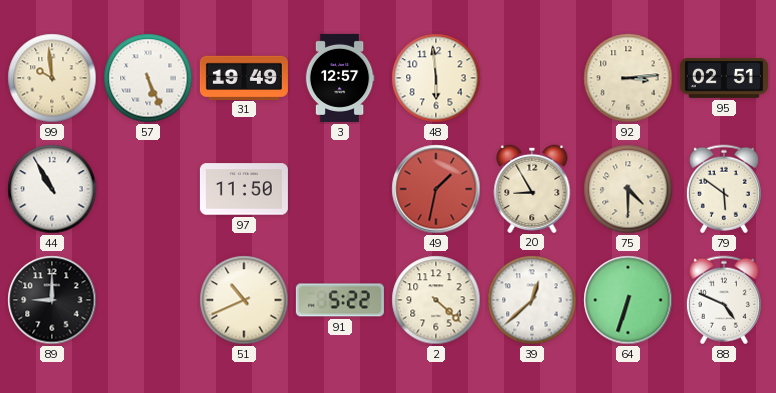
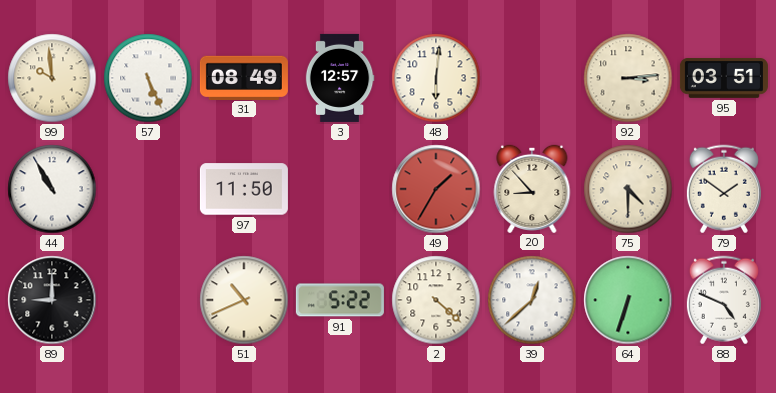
31: 19:49 -> 08:49 (244, 77)
48: 5:59 -> 6:01 (436, 78)
95: 02:51 -> 03:51 (724, 79)
49: 1:32 -> 1:35 (436, 189)
20: 8:55 -> 8:53 (532, 188)
79: 5:51 -> 1:51 (724, 189)
